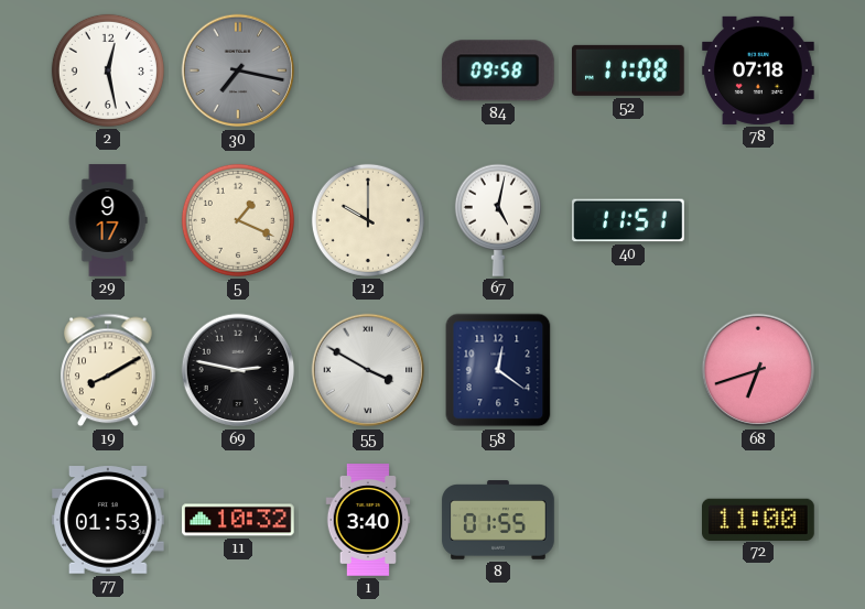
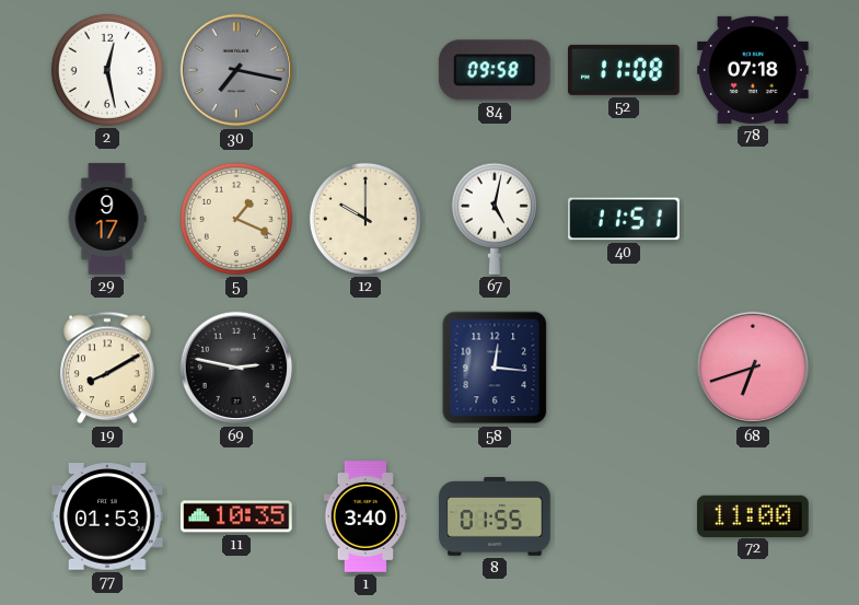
55: 3:50 -> none (368, 370)
58: 12:21 -> 12:16 (495, 368)
11: 10:32 -> 10:35 (237, 516)
